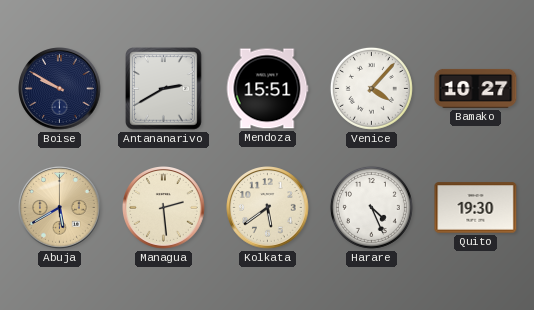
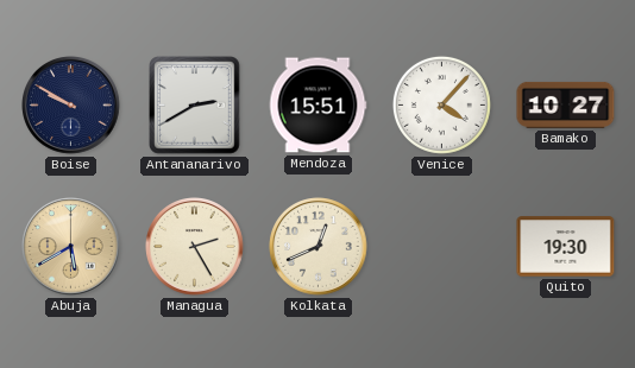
Managua: 2:29 -> 2:25 (195, 247)
Kolkata: 5:39 -> 12:41 (319, 247)
Harare: 4:26 -> none (371, 207)
